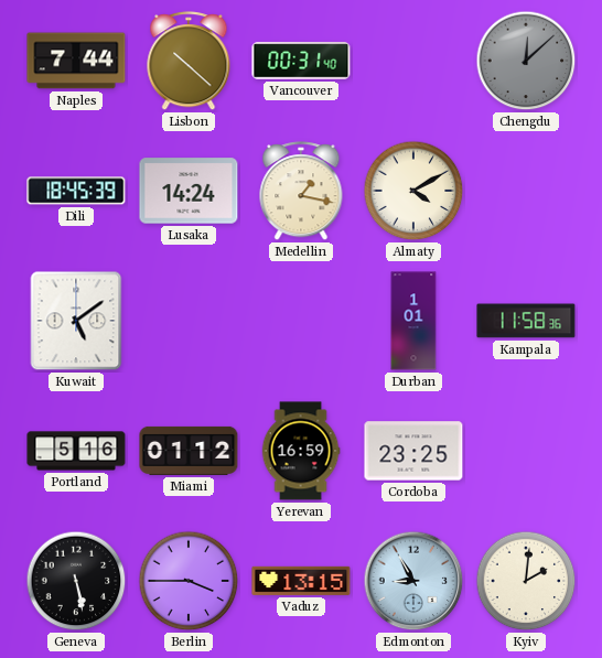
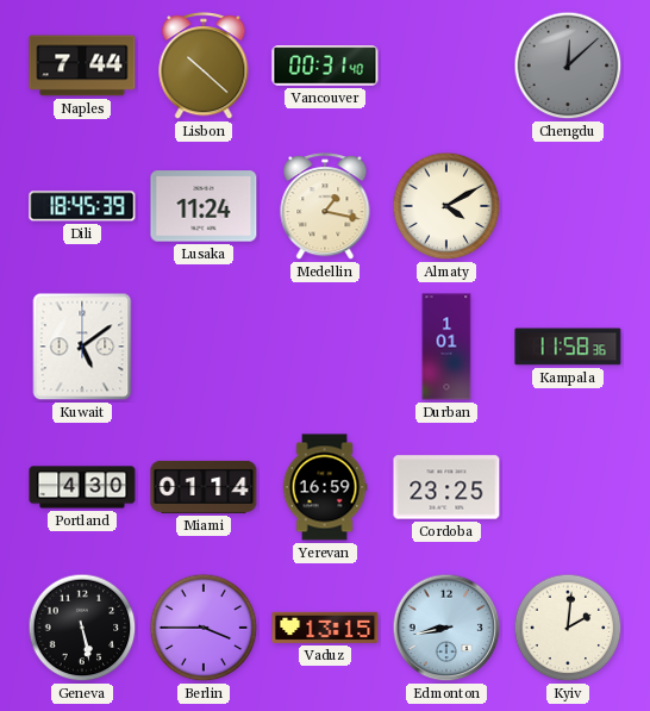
Lusaka: 14:24 -> 11:24 (204, 206)
Portland: 5:16 -> 4:30 (82, 487)
Miami: 01:12 -> 01:14 (204, 487)
Edmonton: 8:55 -> 8:43 (446, 628)
